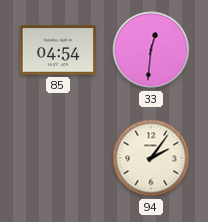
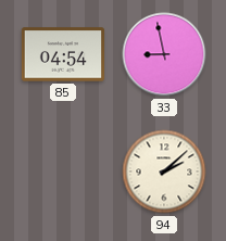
33: 12:31 -> 8:58 (164, 54)
94: 2:06 -> 2:08 (164, 172)
